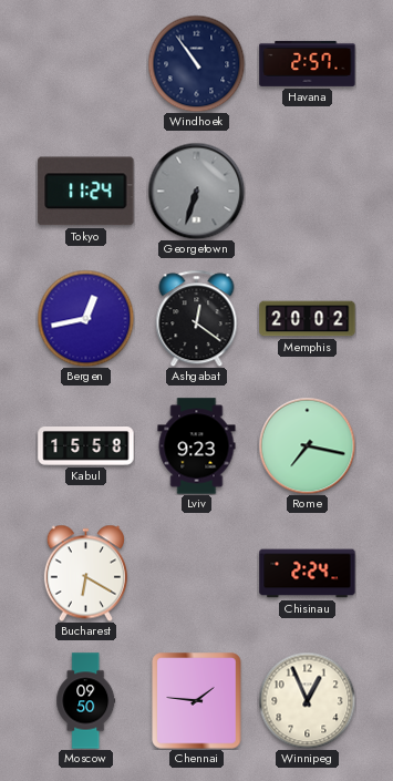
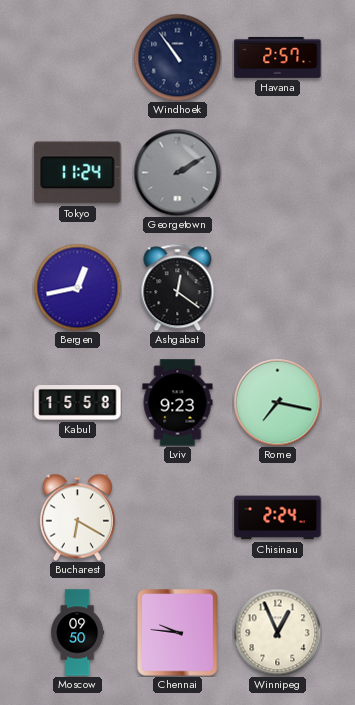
Georgetown: 6:33 -> 2:10 (177, 172)
Memphis: 20:02 -> none (308, 319)
Chennai: 1:46 -> 9:46 (178, 633)
